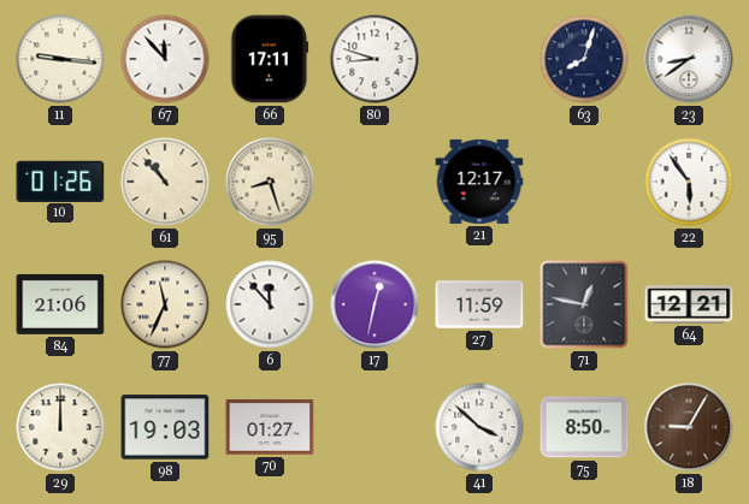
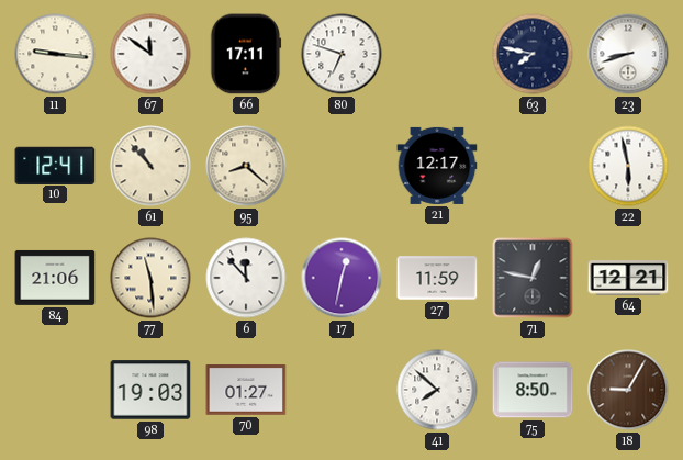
67: 11:53 -> 11:51 (150, 54)
80: 8:48 -> 6:48 (341, 54)
63: 8:03 -> 7:47 (533, 54)
23: 8:39 -> 8:42 (628, 54)
10: 01:26 -> 12:41 (55, 165)
95: 8:27 -> 8:22 (246, 166)
22: 5:54 -> 5:58 (628, 166)
77: 11:34 -> 11:29 (150, 278)
29: 12:00 -> none (60, 427)
41: 3:52 -> 7:52 (437, 390)
